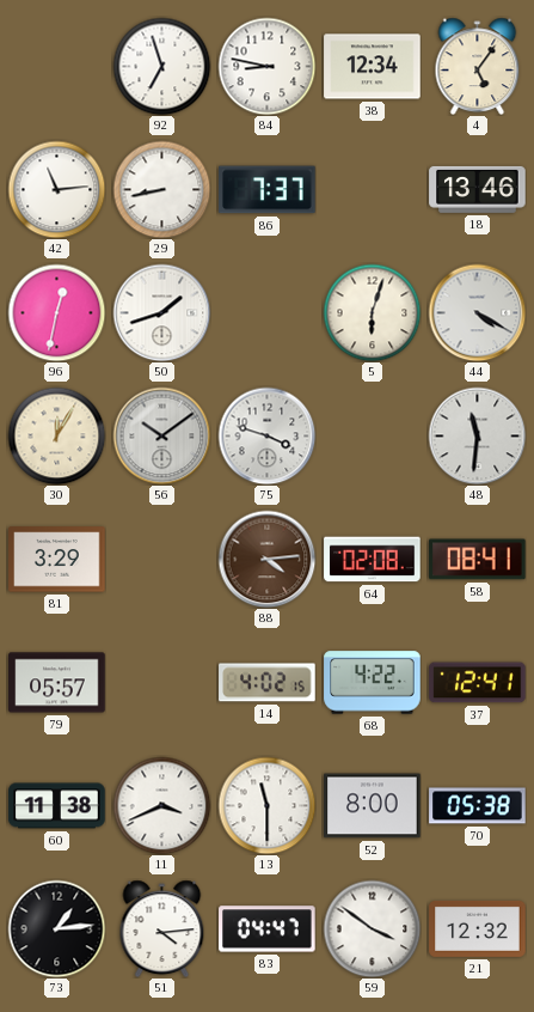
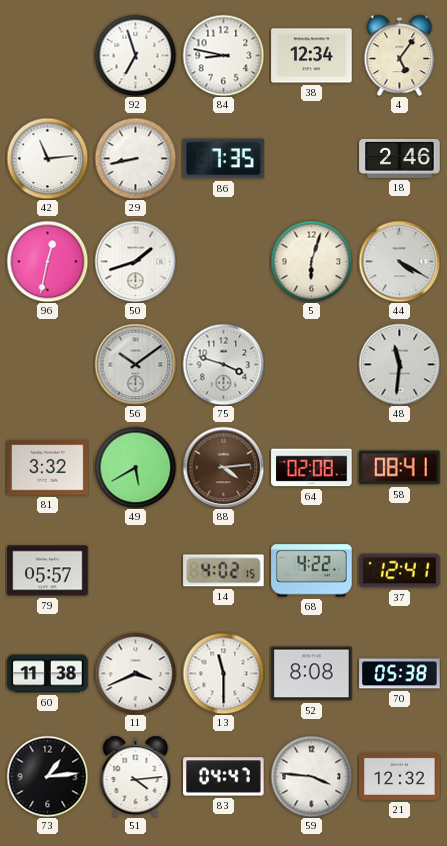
86: 7:37 -> 7:35 (224, 159)
18: 13:46 -> 2:46 (400, 158)
30: 12:05 -> none (56, 435)
81: 3:29 -> 3:32 (48, 468)
49: none -> 5:40 (135, 467)
52: 8:00 -> 8:08 (312, 674)
59: 3:51 -> 3:46 (311, 776)
